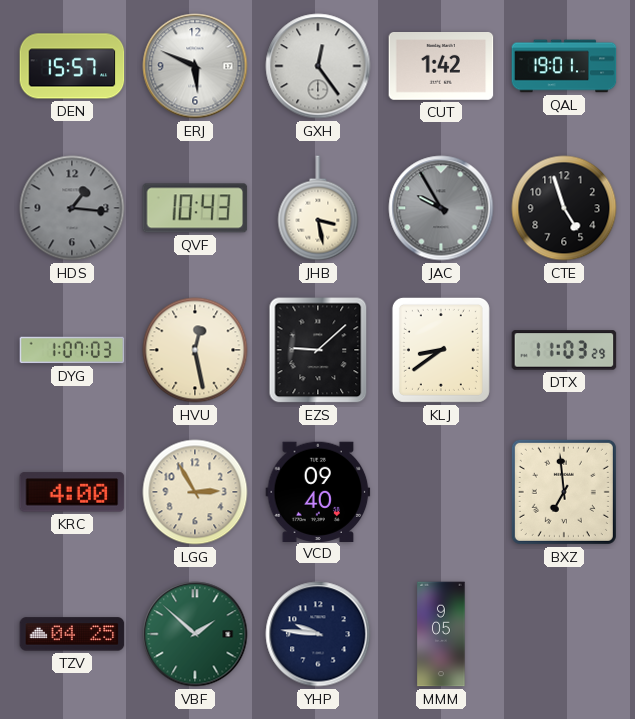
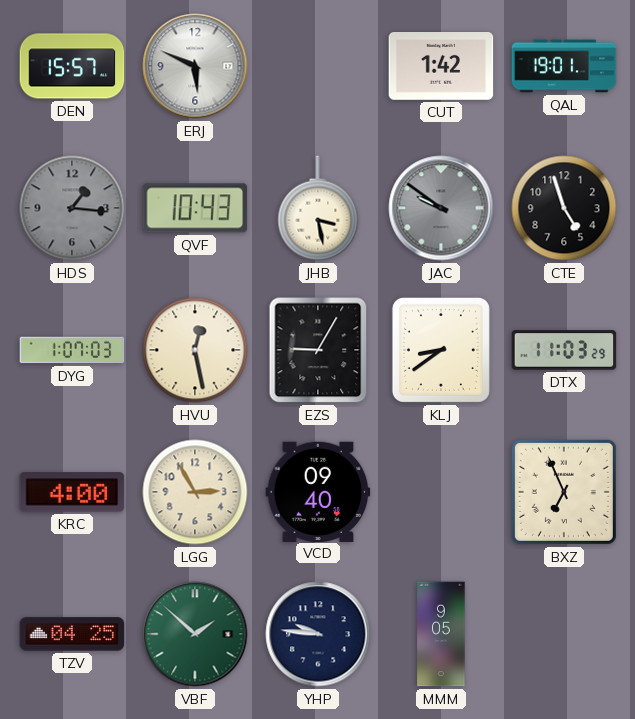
GXH: 12:24 -> none (318, 66)
JAC: 9:55 -> 9:51 (441, 208)
EZS: 9:08 -> 9:05 (318, 350)
BXZ: 6:59 -> 6:56 (564, 492)
